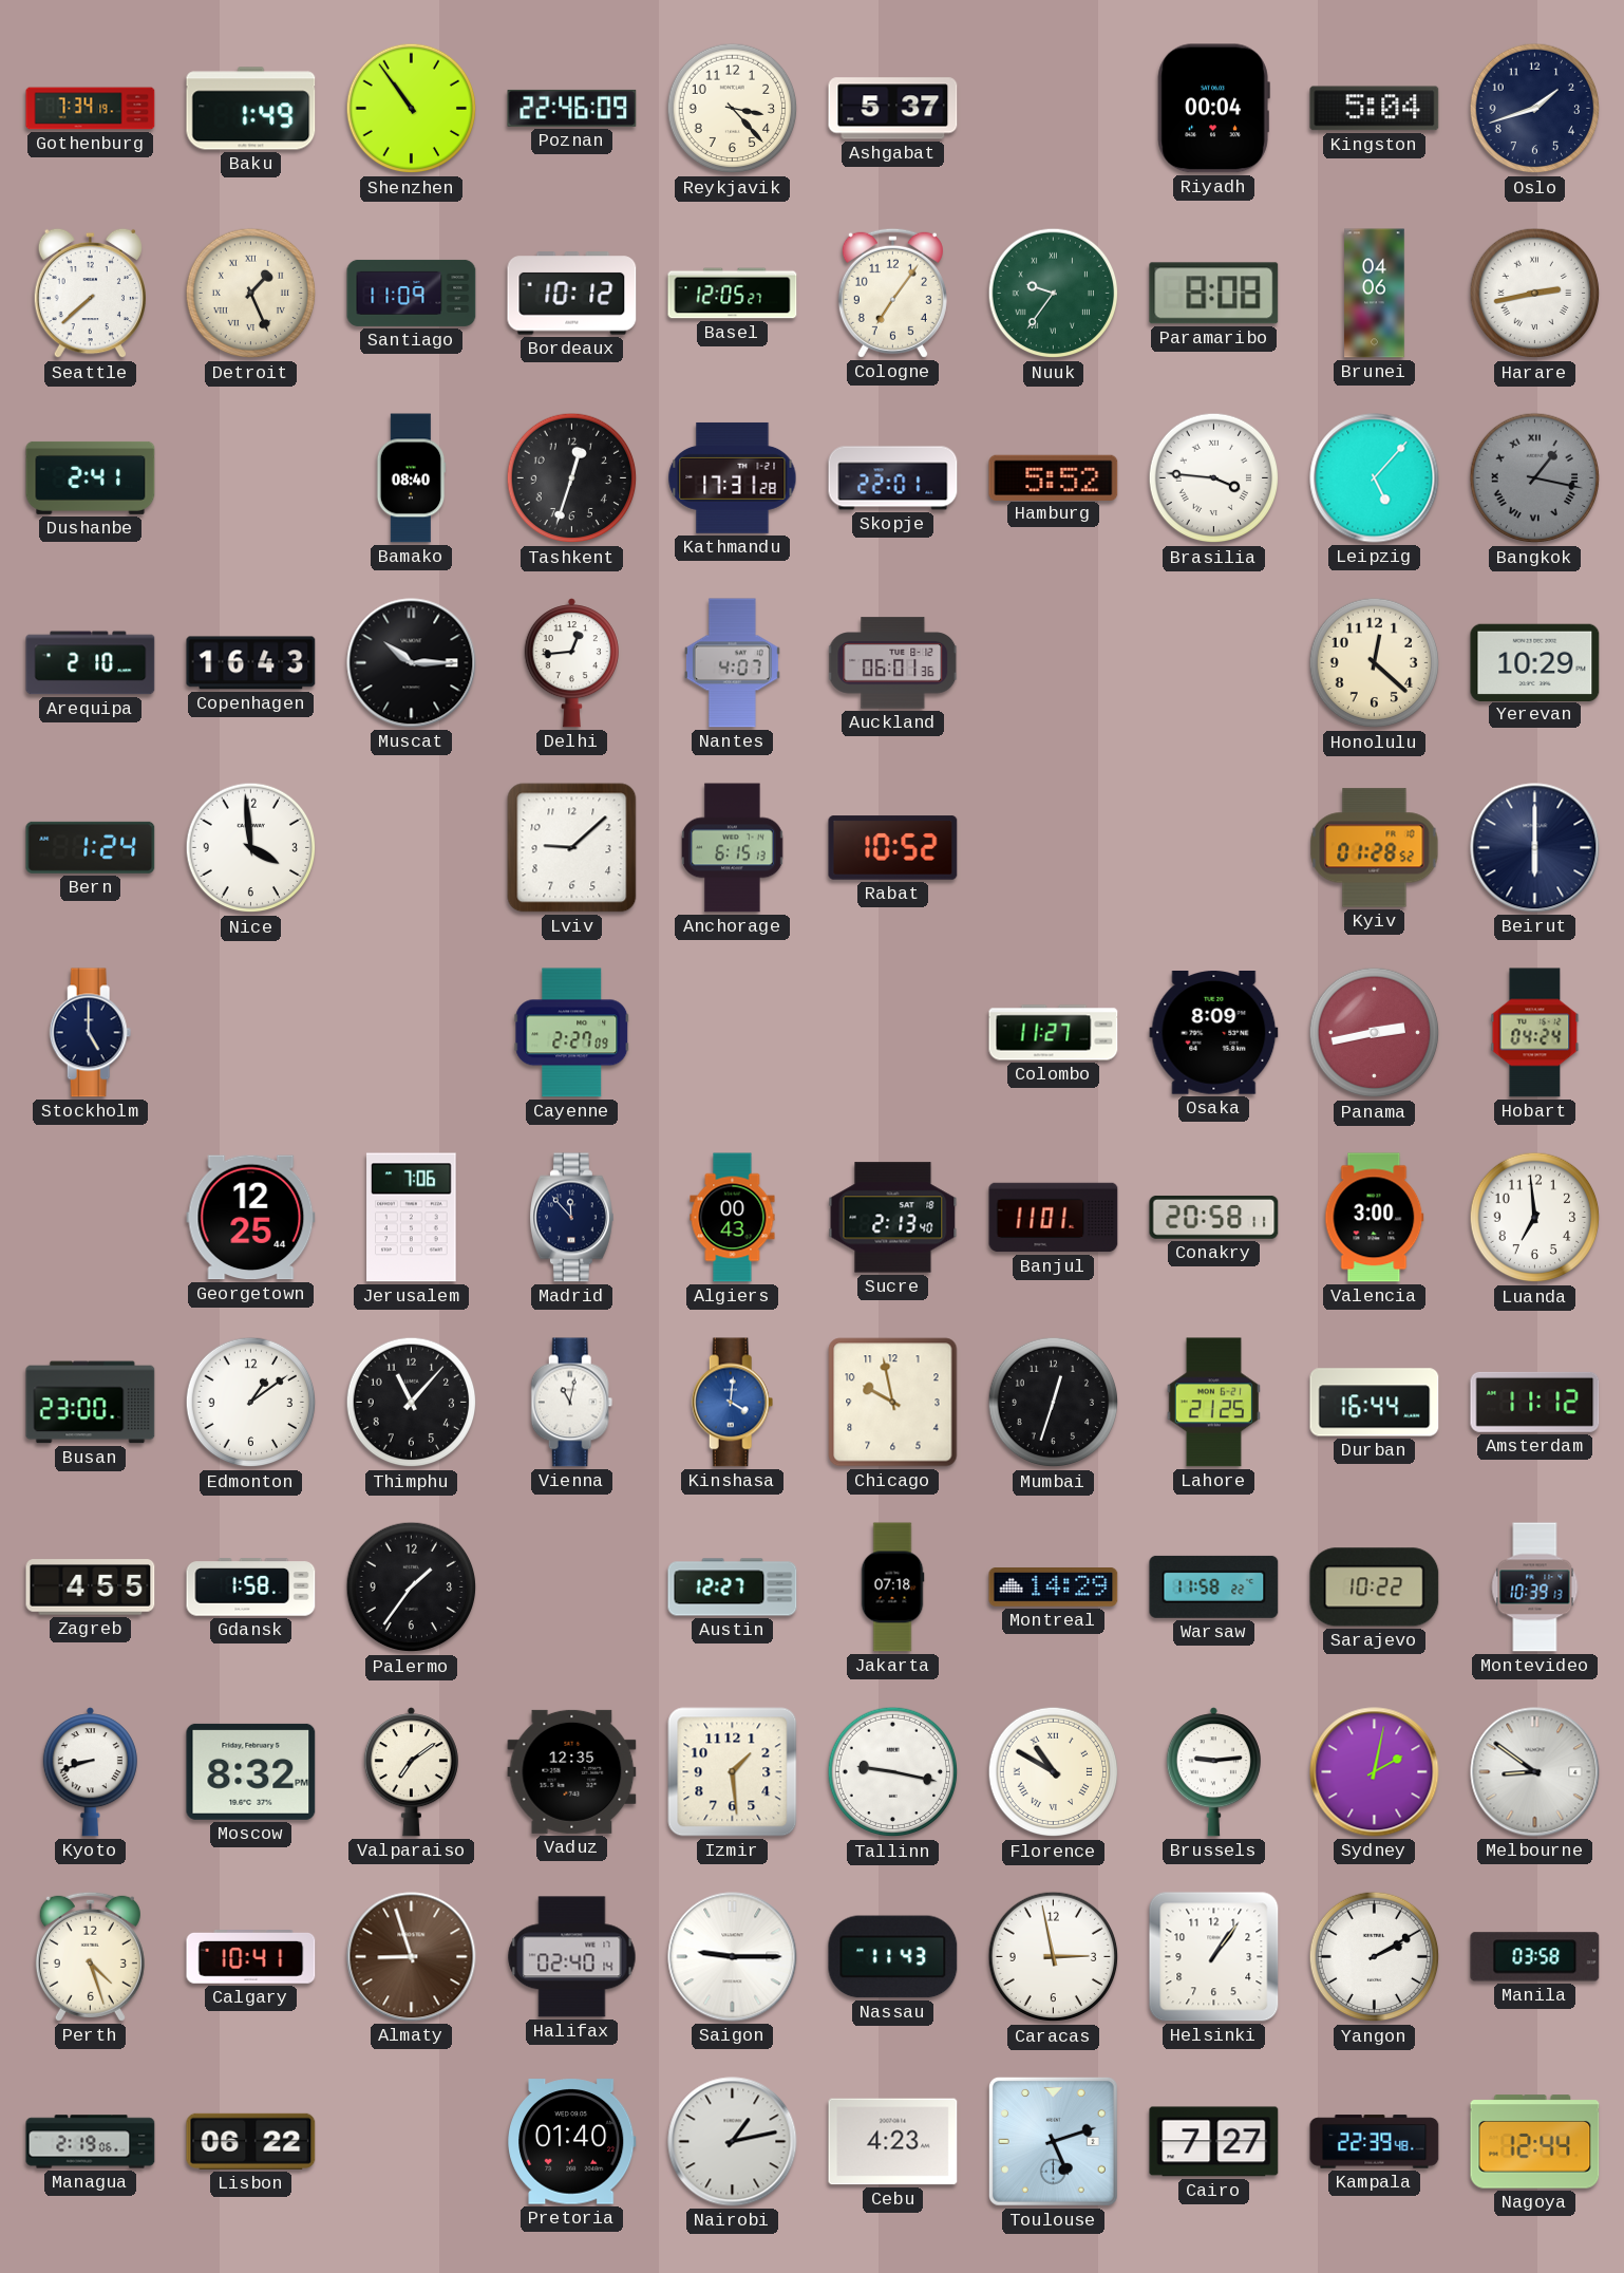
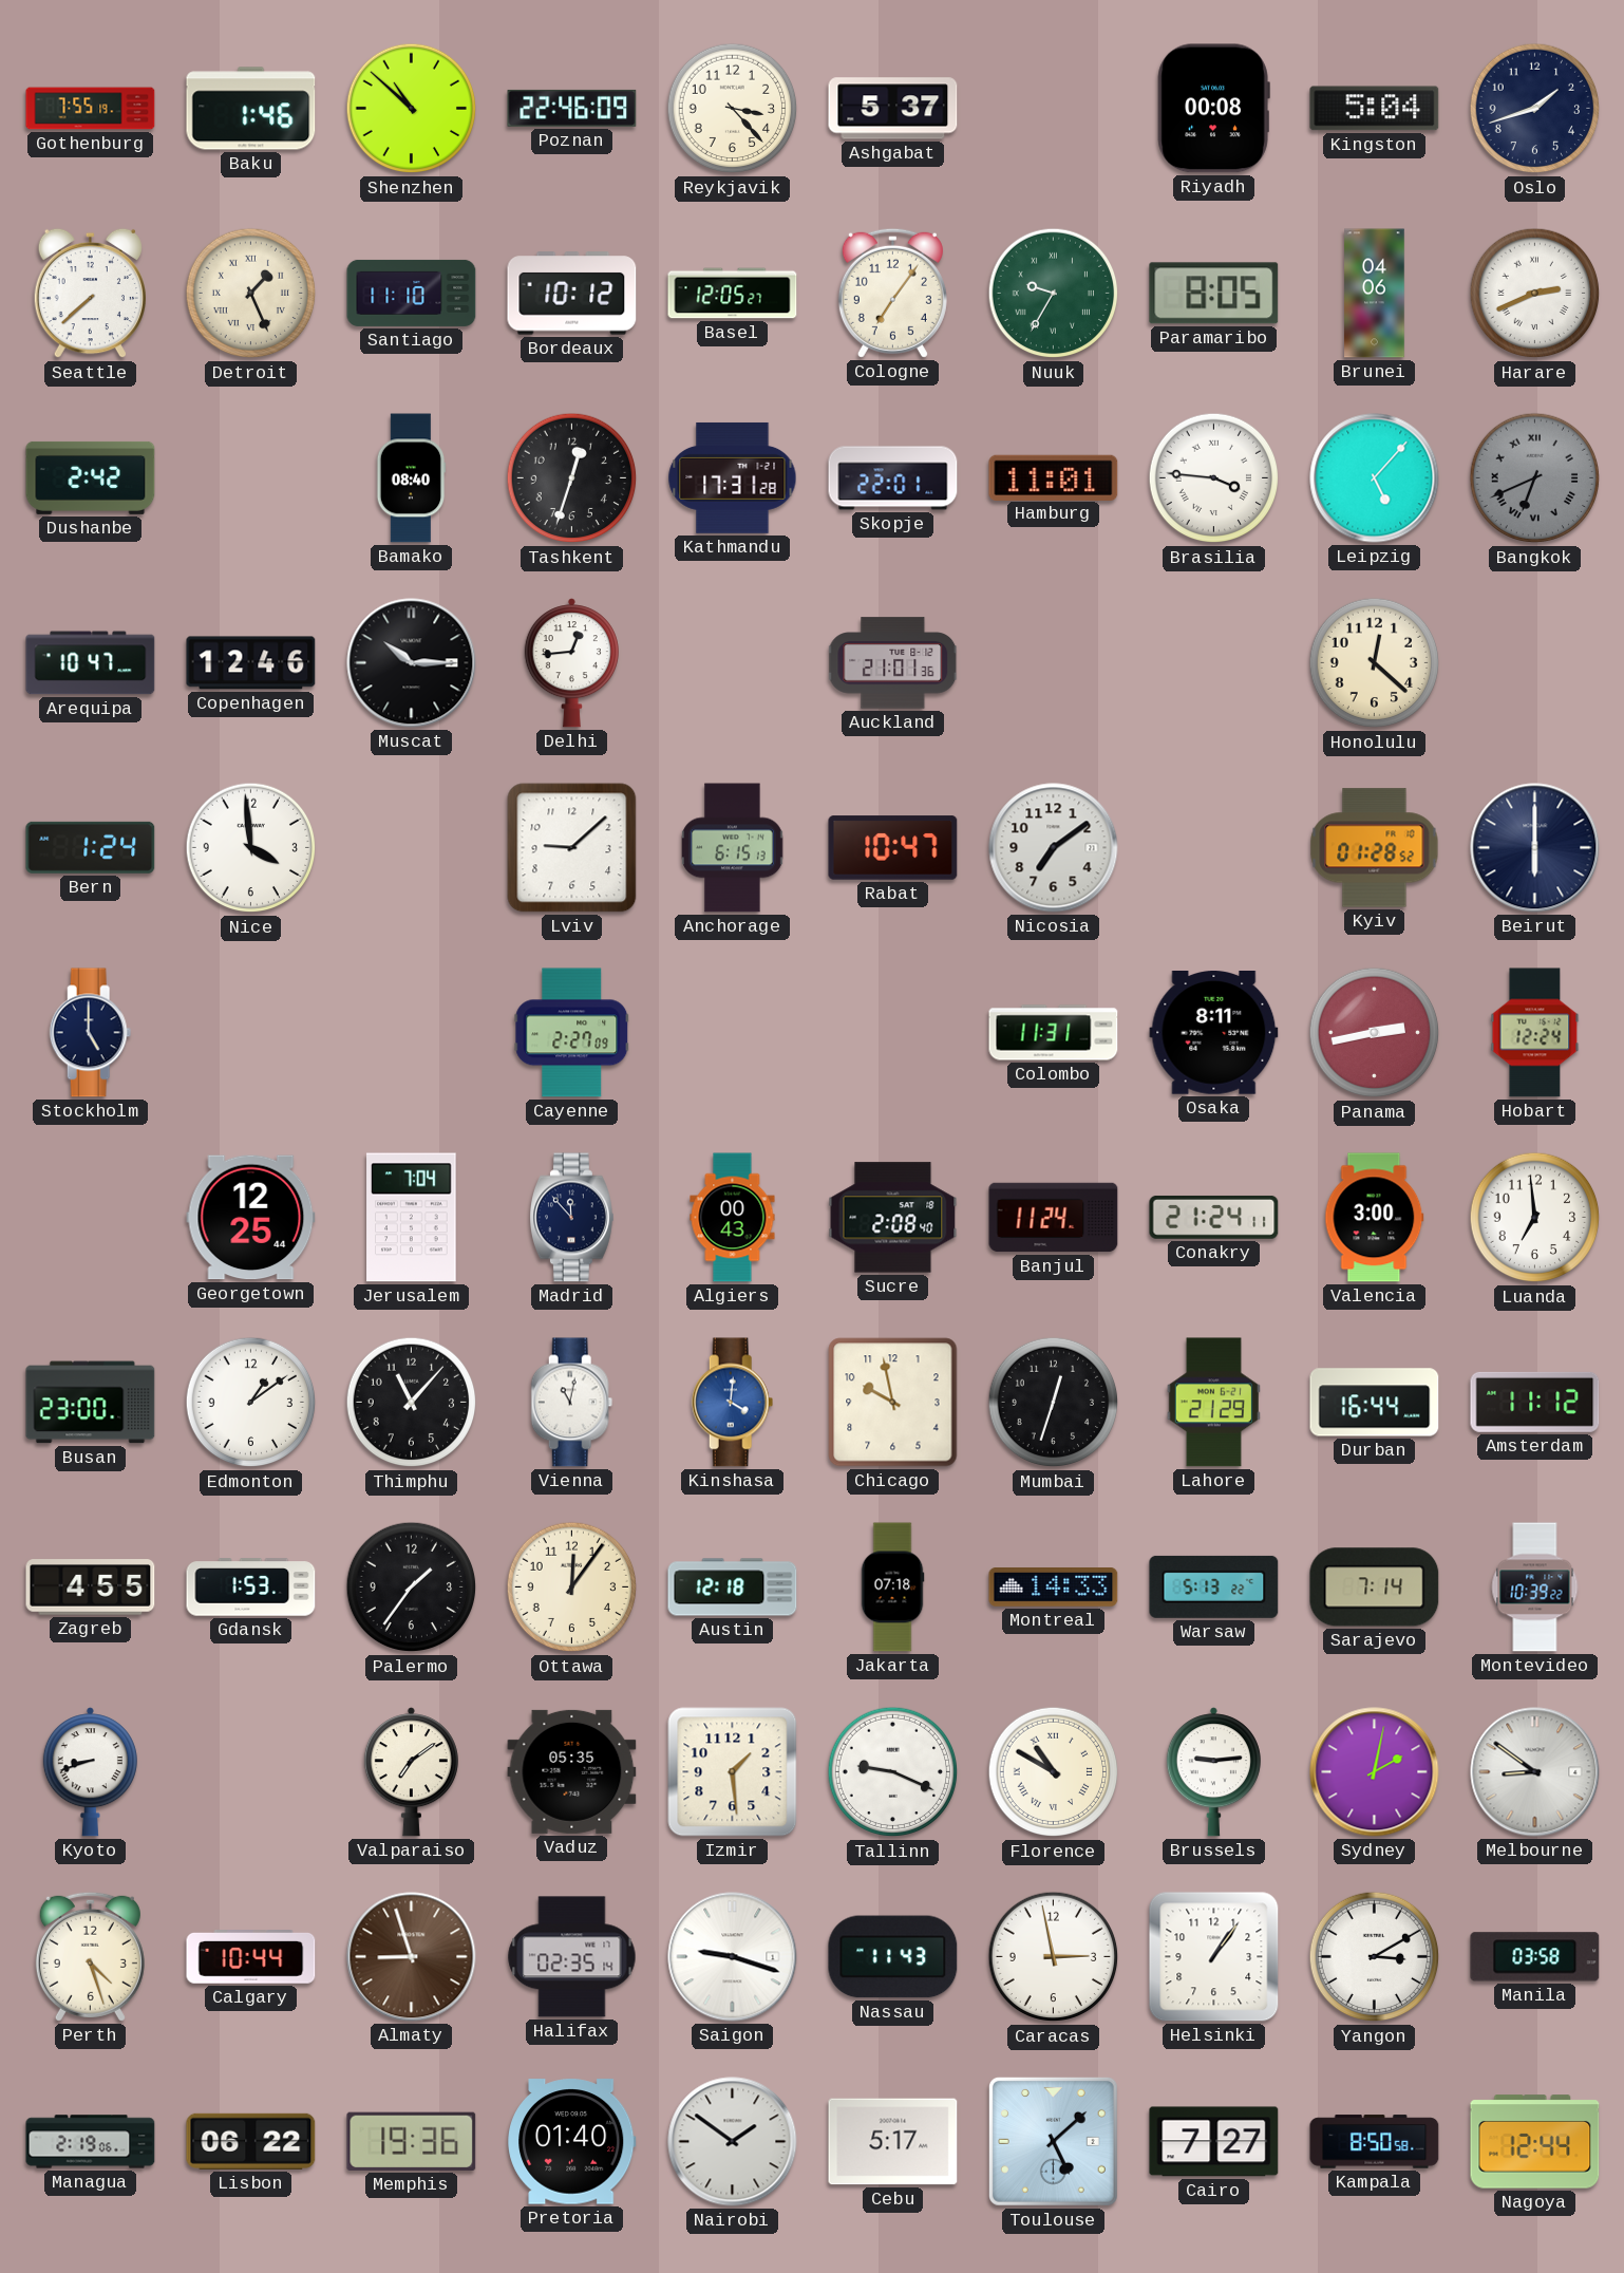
Gothenburg: 7:34 -> 7:55 (91, 109)
Baku: 1:49 -> 1:46 (251, 109)
Shenzhen: 10:54 -> 10:52 (412, 109)
Riyadh: 00:04 -> 00:08 (1213, 109)
Santiago: 11:09 -> 11:10 (412, 293)
Nuuk: 9:36 -> 9:35 (1054, 294)
Paramaribo: 8:08 -> 8:05 (1214, 294)
Harare: 2:43 -> 2:41 (1535, 294)
Dushanbe: 2:41 -> 2:42 (91, 477)
Hamburg: 5:52 -> 11:01 (1054, 477)
Bangkok: 1:17 -> 6:41 (1535, 478)
Arequipa: 2:10 -> 10:47 (91, 663)
Copenhagen: 16:43 -> 12:46 (251, 663)
Nantes: 4:07 -> none (732, 663)
Auckland: 06:01 -> 21:01 (893, 663)
Yerevan: 10:29 -> none (1535, 662)
Rabat: 10:52 -> 10:47 (893, 848)
Nicosia: none -> 7:09 (1054, 848)
Colombo: 11:27 -> 11:31 (1054, 1033)
Osaka: 8:09 -> 8:11 (1214, 1033)
Hobart: 04:24 -> 12:24 (1535, 1033)
Jerusalem: 7:06 -> 7:04 (412, 1218)
Sucre: 2:13 -> 2:08 (893, 1218)
Banjul: 11:01 -> 11:24 (1054, 1218)
Conakry: 20:58 -> 21:24 (1214, 1217)
Lahore: 21:25 -> 21:29 (1213, 1403)
Gdansk: 1:58 -> 1:53 (251, 1588)
Ottawa: none -> 12:06 (572, 1588)
Austin: 12:27 -> 12:18 (733, 1588)
Montreal: 14:29 -> 14:33 (1054, 1588)
Warsaw: 11:58 -> 5:13 (1214, 1586)
Sarajevo: 10:22 -> 7:14 (1375, 1588)
Montevideo: 10:39:13 -> 10:39:22 (1535, 1588)
Moscow: 8:32 -> none (251, 1771)
Vaduz: 12:35 -> 05:35 (572, 1771)
Tallinn: 9:17 -> 9:19 (893, 1772)
Calgary: 10:41 -> 10:44 (251, 1957)
Halifax: 02:40 -> 02:35 (572, 1957)
Saigon: 9:15 -> 9:18 (733, 1957)
Yangon: 2:10 -> 3:10 (1375, 1957)
Memphis: none -> 19:36 (412, 2141)
Nairobi: 1:13 -> 1:51 (733, 2142)
Cebu: 4:23 -> 5:17 (893, 2142)
Toulouse: 5:12 -> 5:08 (1053, 2141)
Kampala: 22:39 -> 8:50 (1375, 2142)
